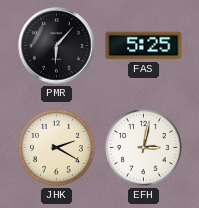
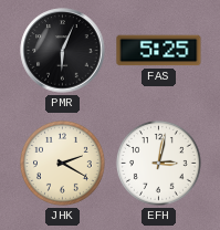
PMR: 6:07 -> 6:04 (63, 51)
